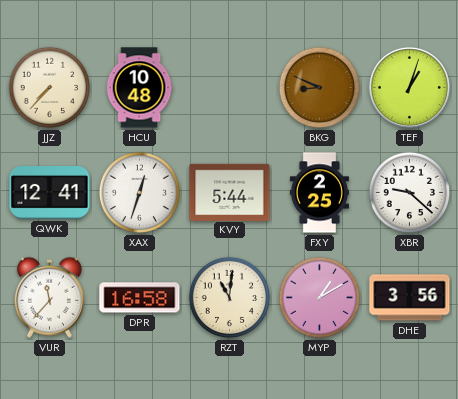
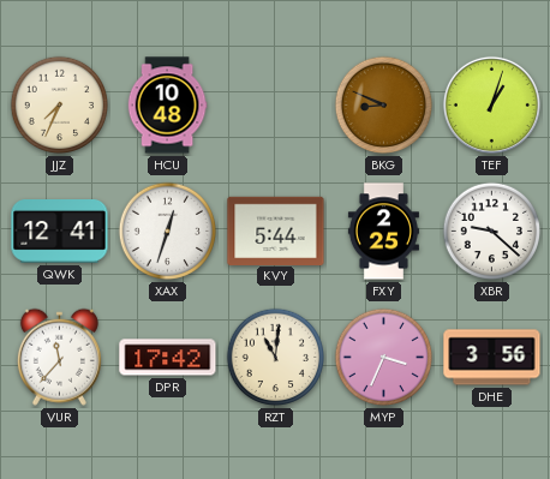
JJZ: 7:37 -> 7:34 (60, 106)
DPR: 16:58 -> 17:42 (168, 358)
MYP: 1:10 -> 3:34 (384, 358)
